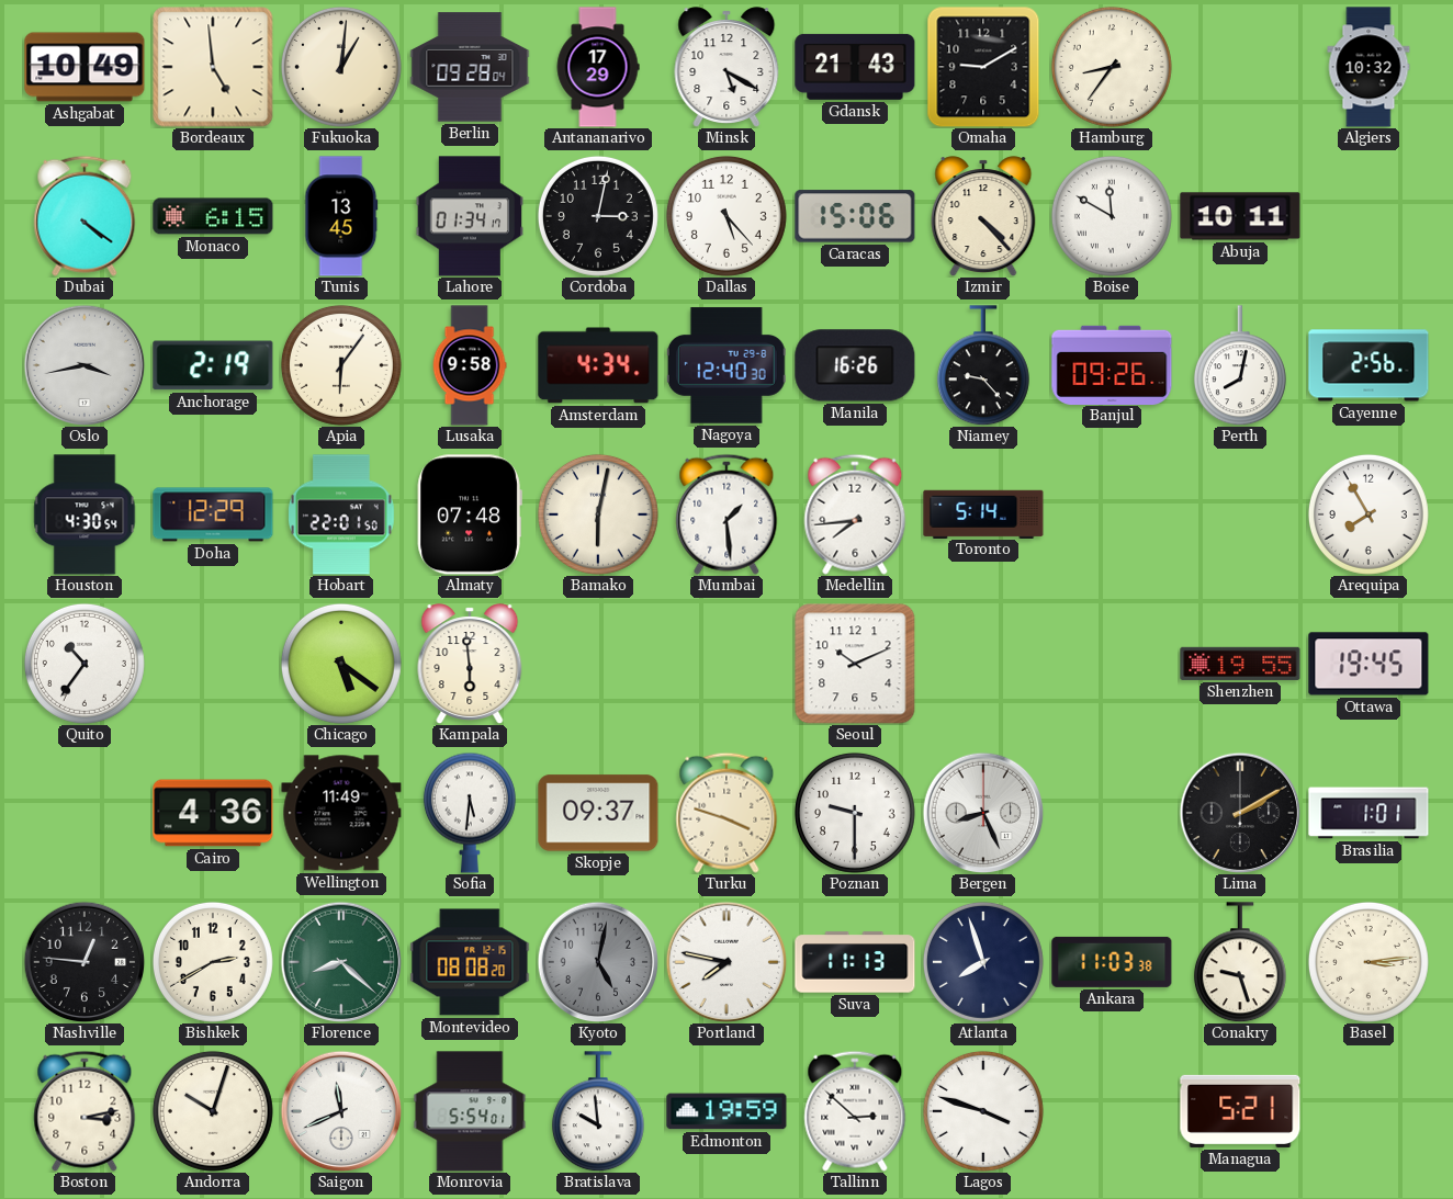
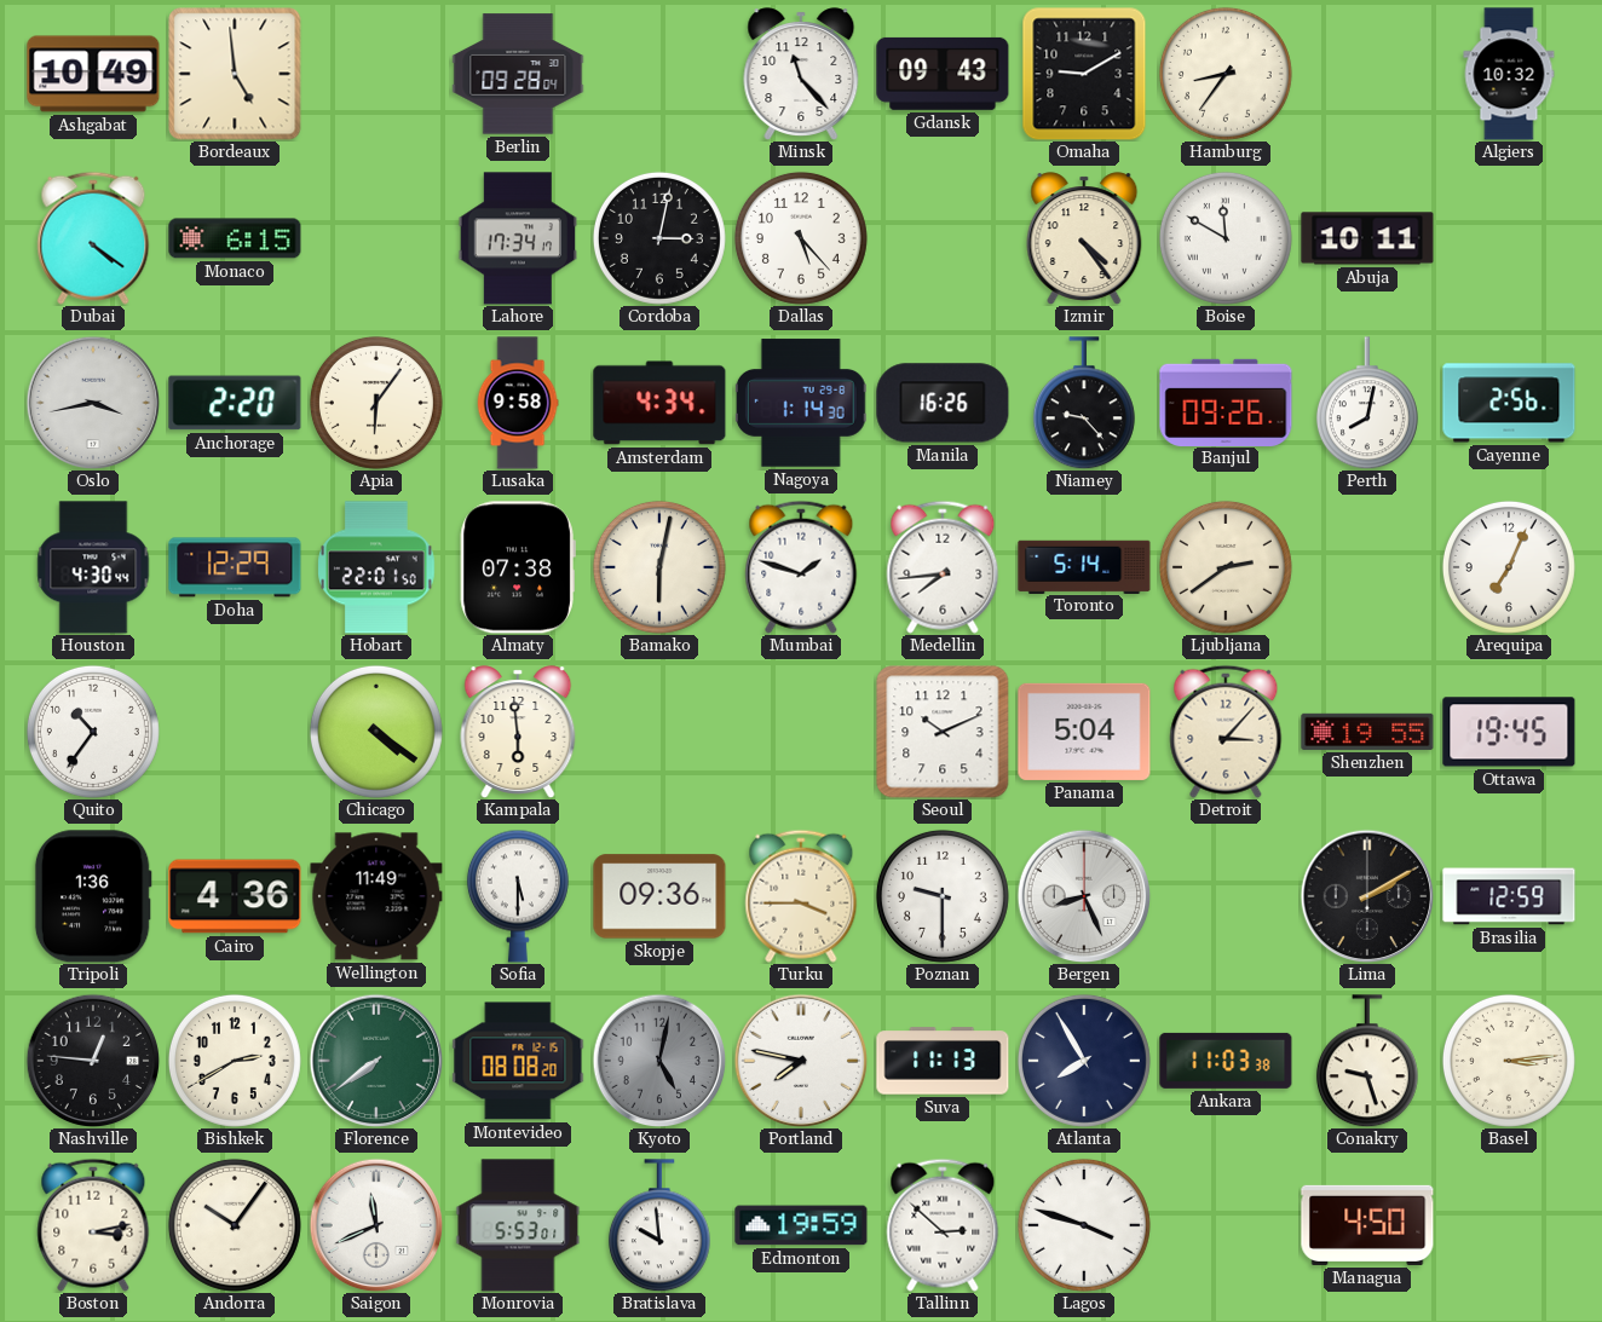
Fukuoka: 1:01 -> none (341, 67)
Antananarivo: 17:29 -> none (598, 67)
Minsk: 5:20 -> 11:23 (801, 74)
Gdansk: 21:43 -> 09:43 (943, 74)
Tunis: 13:45 -> none (341, 216)
Lahore: 01:34 -> 17:34 (517, 238)
Caracas: 15:06 -> none (855, 216)
Izmir: 4:23 -> 4:24 (1084, 238)
Anchorage: 2:19 -> 2:20 (235, 403)
Nagoya: 12:40 -> 1:14 (801, 403)
Houston: 4:30:54 -> 4:30:44 (93, 567)
Almaty: 07:48 -> 07:38 (518, 567)
Mumbai: 1:29 -> 1:48 (801, 567)
Ljubljana: none -> 2:39 (1226, 567)
Arequipa: 7:55 -> 7:04 (1509, 567)
Chicago: 5:21 -> 4:21 (376, 732)
Panama: none -> 5:04 (1084, 732)
Detroit: none -> 3:07 (1226, 732)
Tripoli: none -> 1:36 (93, 896)
Sofia: 5:31 -> 5:30 (518, 896)
Skopje: 09:37 -> 09:36 (659, 896)
Turku: 3:48 -> 3:45 (801, 896)
Brasilia: 1:01 -> 12:59 (1509, 896)
Florence: 8:22 -> 7:39 (376, 1061)
Atlanta: 7:57 -> 7:55 (1084, 1061)
Andorra: 10:03 -> 10:06 (235, 1225)
Monrovia: 5:54 -> 5:53 (518, 1225)
Managua: 5:21 -> 4:50 (1367, 1225)
